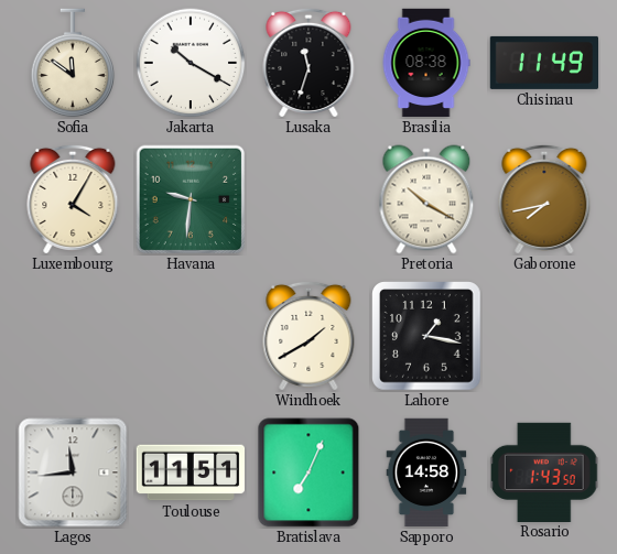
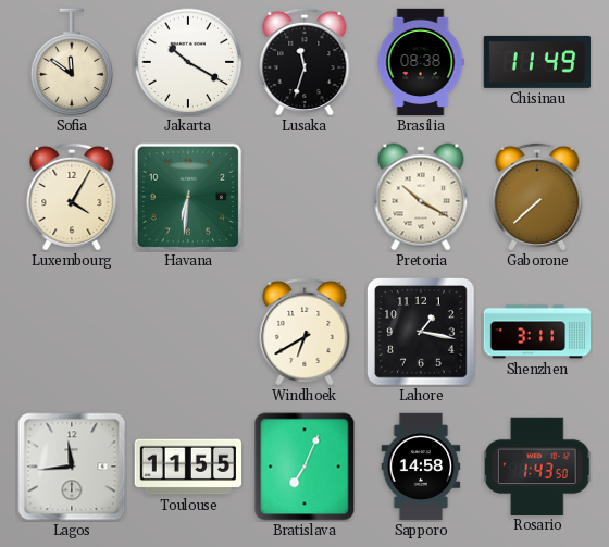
Havana: 9:31 -> 6:31 (188, 197)
Gaborone: 7:43 -> 7:38 (537, 197)
Windhoek: 1:40 -> 6:40 (304, 332)
Shenzhen: none -> 3:11 (537, 332)
Toulouse: 11:51 -> 11:55 (187, 467)
